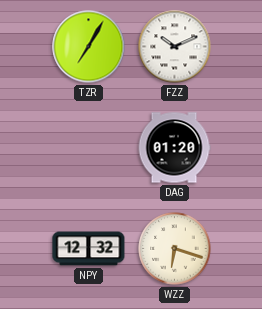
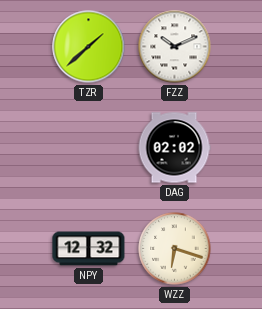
TZR: 7:05 -> 1:38 (89, 47)
DAG: 01:20 -> 02:02 (174, 148)
